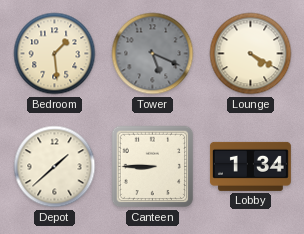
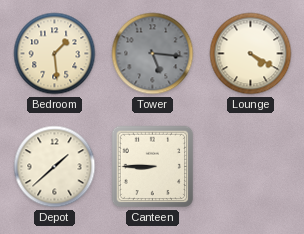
Tower: 5:19 -> 5:16 (153, 54)
Lobby: 1:34 -> none (250, 166)
